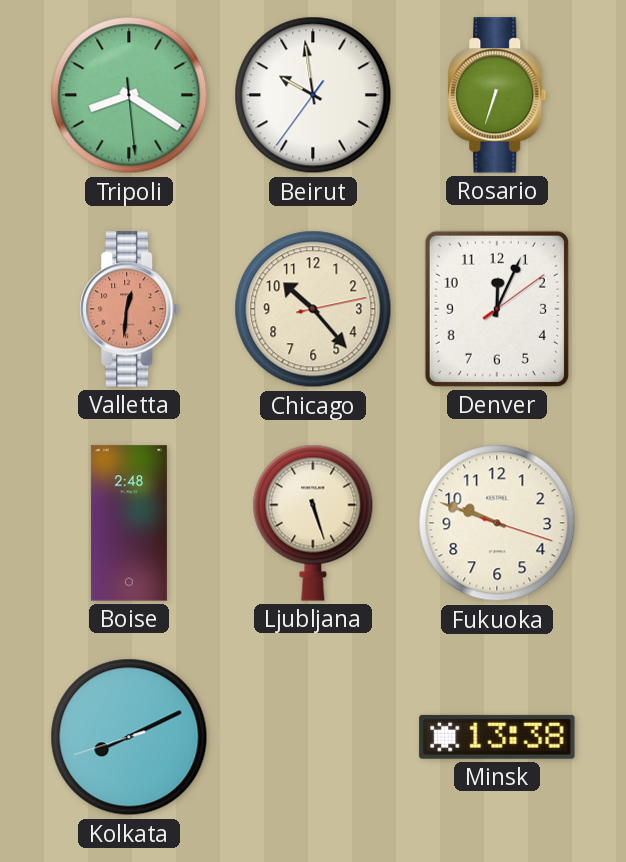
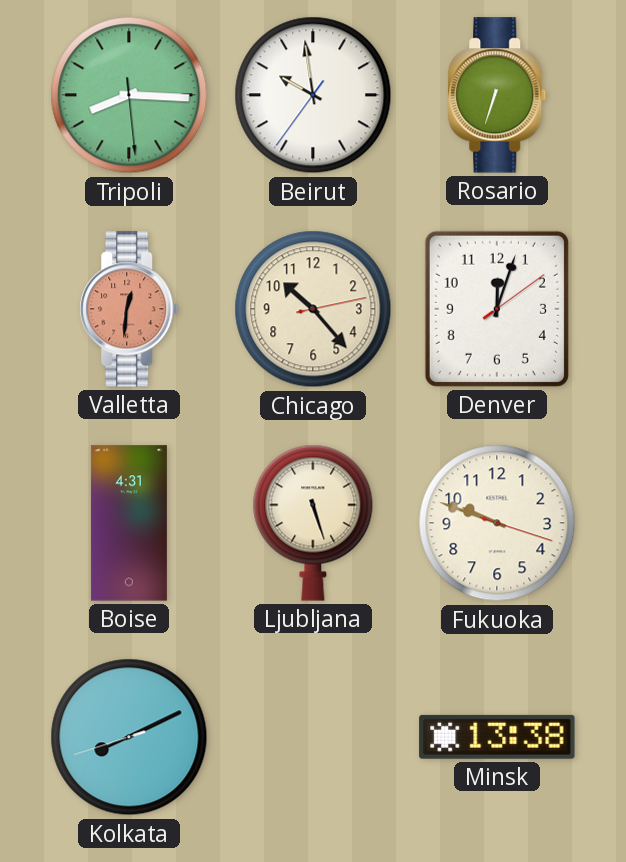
Tripoli: 8:20 -> 8:15 (129, 95)
Denver: 12:04 -> 12:03 (497, 309)
Boise: 2:48 -> 4:31 (129, 523)
